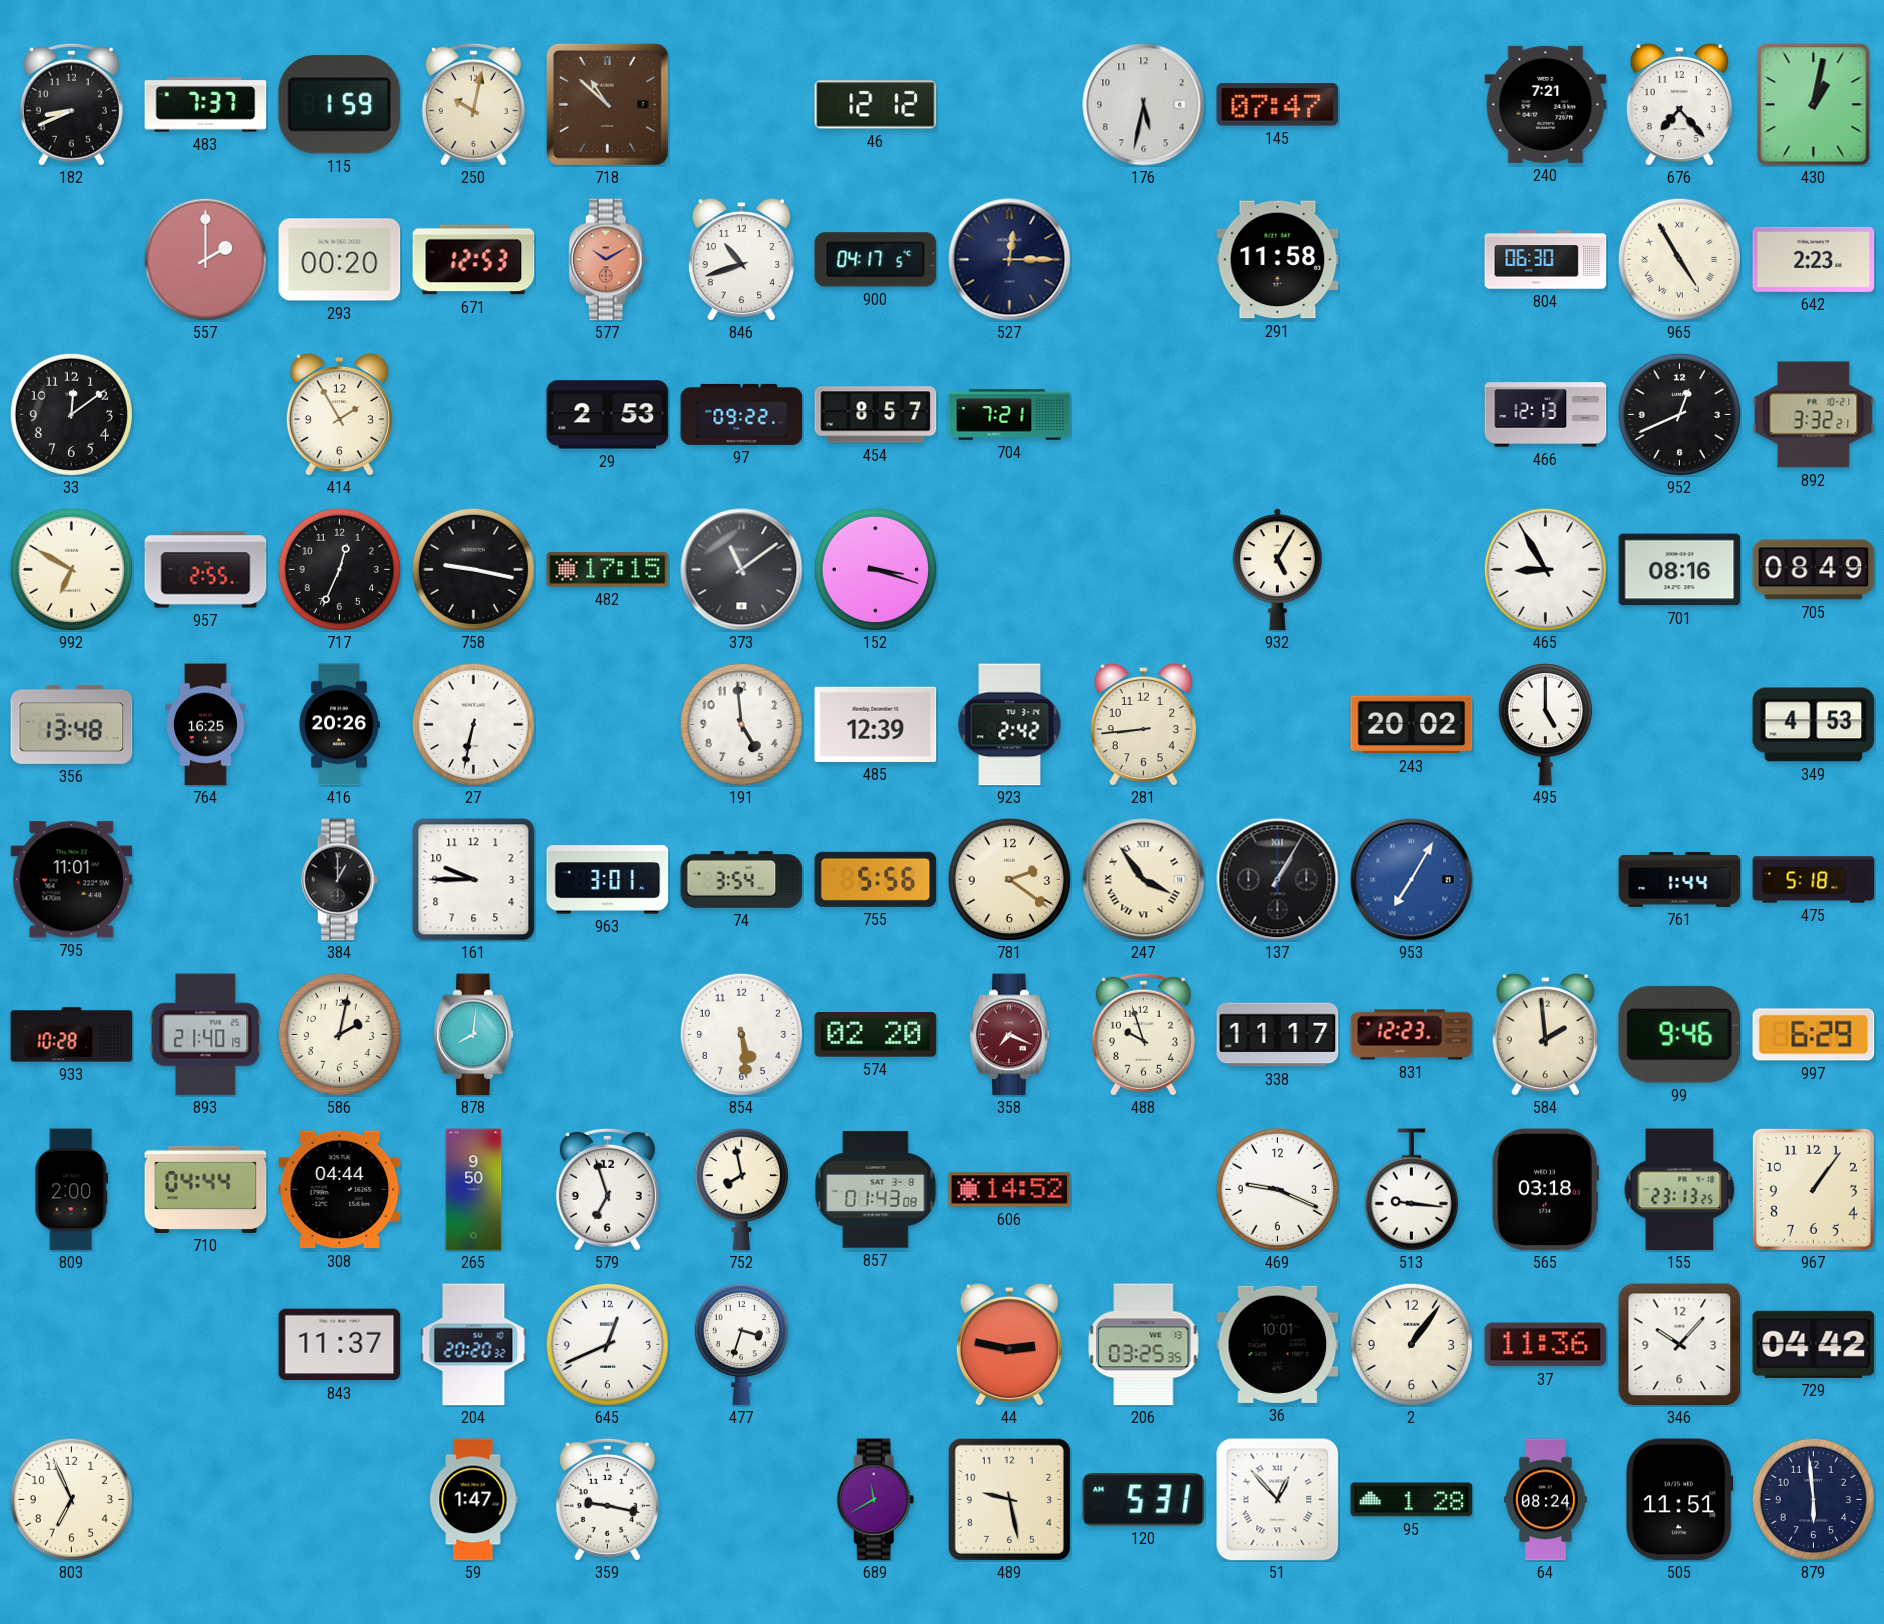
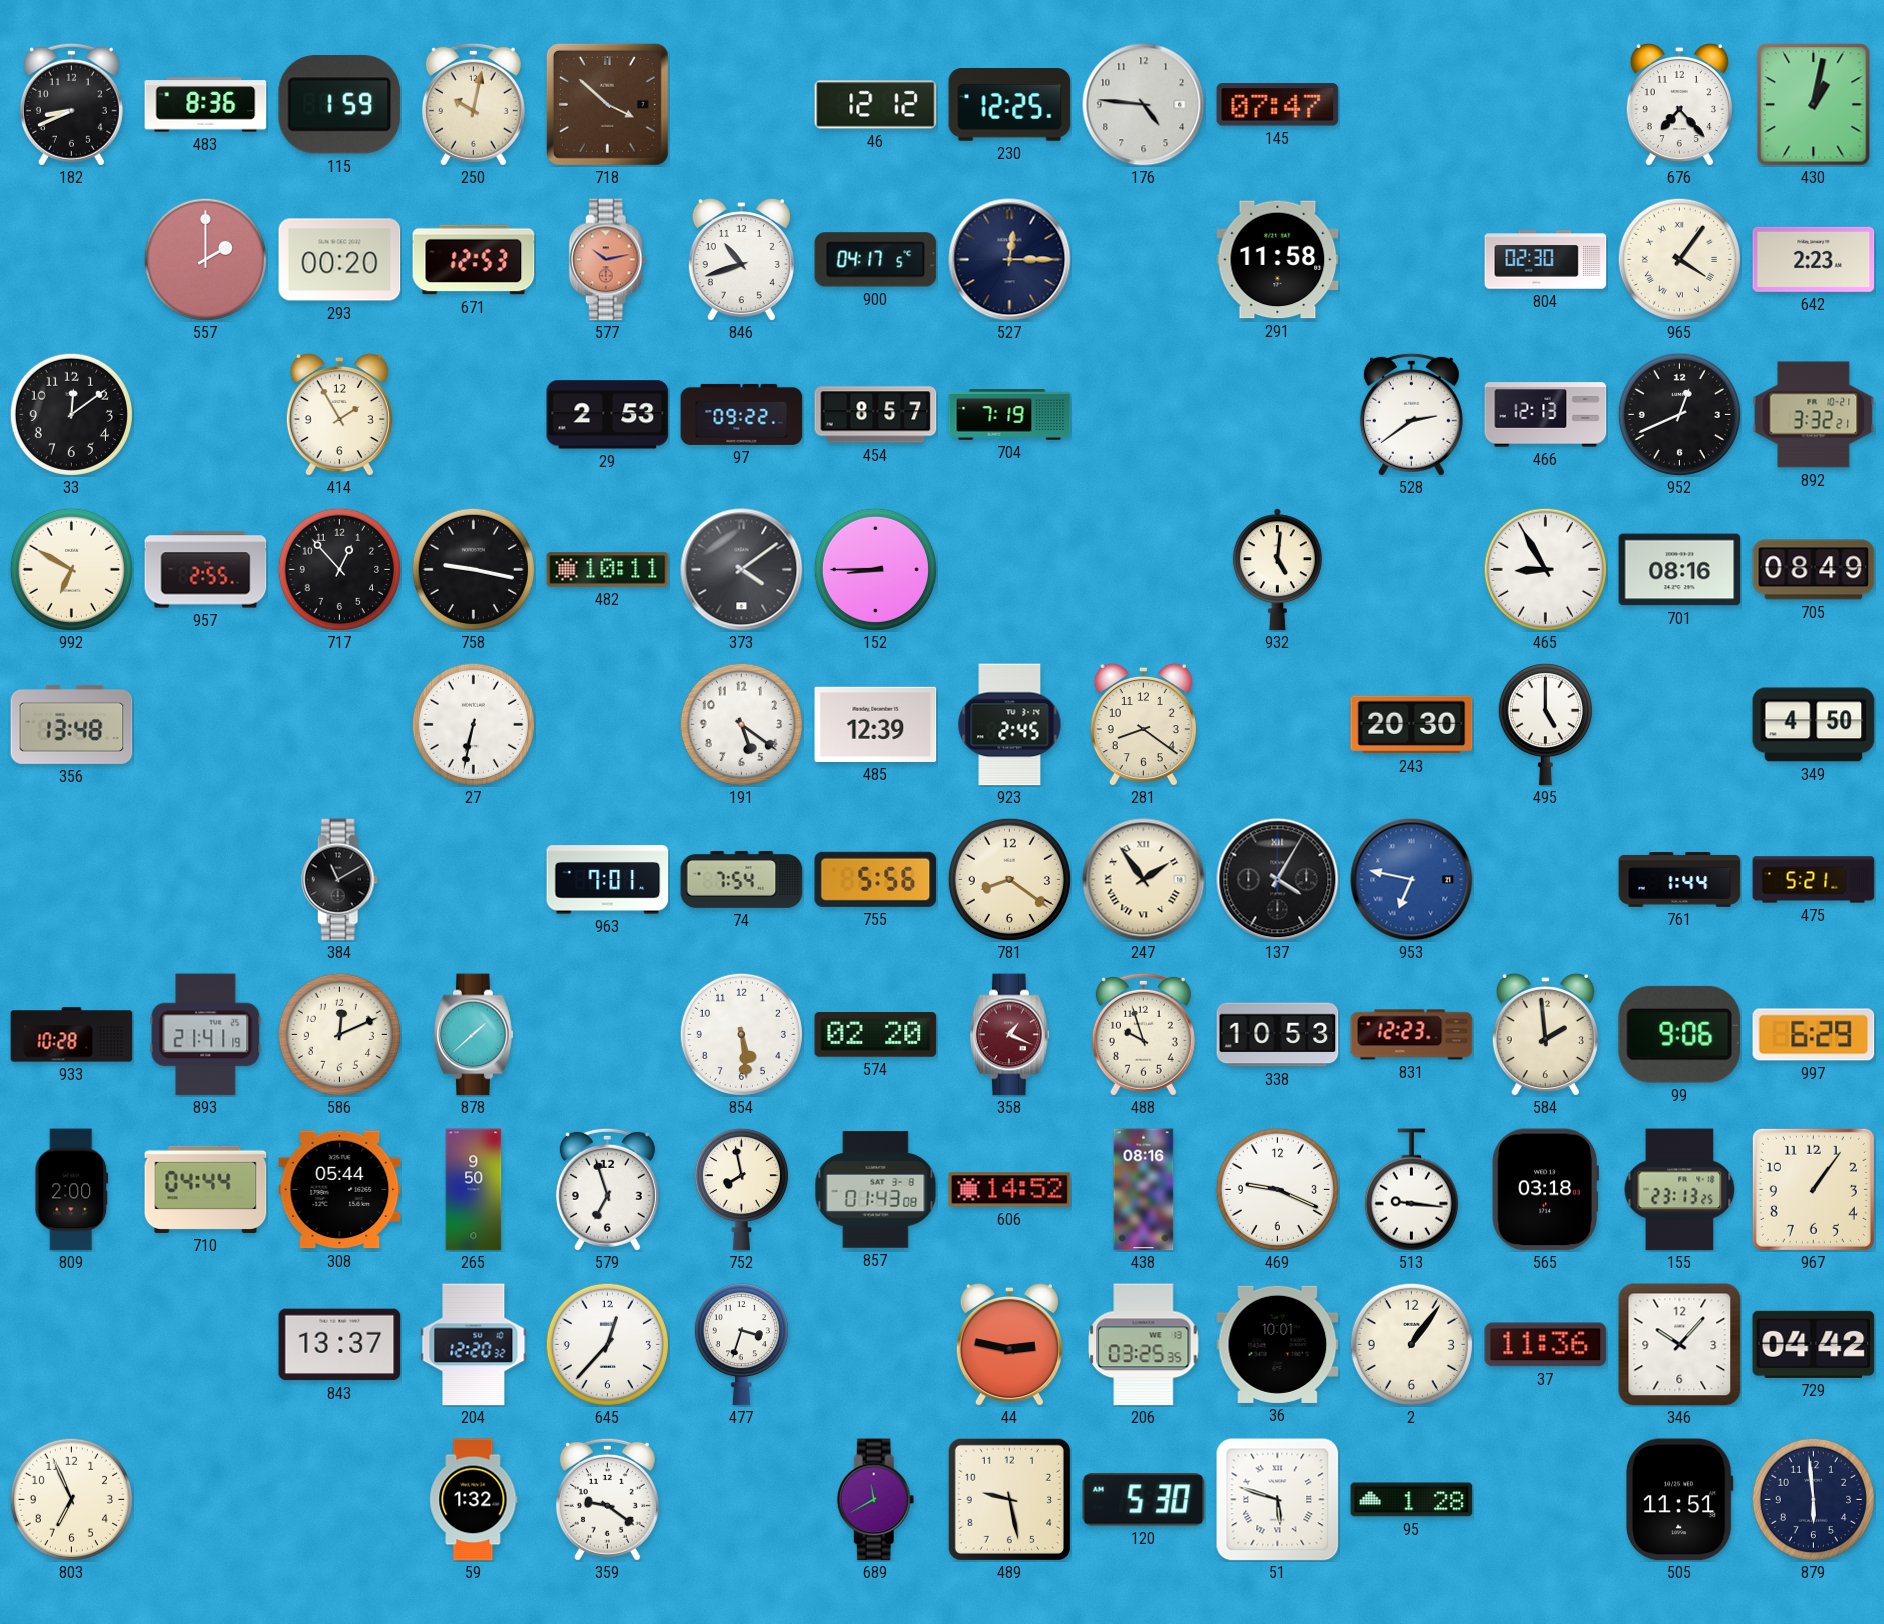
483: 7:37 -> 8:36 (206, 105)
718: 10:52 -> 3:52 (607, 104)
230: none -> 12:25 (1010, 105)
176: 5:32 -> 4:46 (1144, 105)
240: 7:21 -> none (1546, 104)
577: 10:10 -> 10:13 (608, 260)
804: 06:30 -> 02:30 (1546, 260)
965: 4:55 -> 4:06 (1679, 259)
704: 7:21 -> 7:19 (1010, 415)
528: none -> 2:39 (1411, 414)
717: 12:34 -> 12:53 (339, 569)
482: 17:15 -> 10:11 (608, 570)
373: 11:09 -> 4:09 (742, 570)
152: 3:18 -> 8:45 (875, 569)
932: 5:05 -> 5:01 (1277, 570)
764: 16:25 -> none (206, 725)
416: 20:26 -> none (340, 725)
191: 4:59 -> 5:21 (741, 724)
923: 2:42 -> 2:45 (1010, 725)
281: 8:44 -> 8:21 (1143, 724)
243: 20:02 -> 20:30 (1412, 725)
349: 4:53 -> 4:50 (1814, 725)
795: 11:01 -> none (72, 880)
384: 1:00 -> 11:10 (340, 880)
161: 9:45 -> none (474, 880)
963: 3:01 -> 7:01 (608, 880)
74: 3:54 -> 7:54 (742, 879)
781: 2:21 -> 8:21 (1009, 879)
247: 3:54 -> 1:54 (1144, 880)
137: 1:05 -> 4:05 (1278, 880)
953: 7:05 -> 6:47 (1412, 880)
475: 5:18 -> 5:21 (1814, 880)
893: 21:40 -> 21:41 (206, 1035)
586: 2:02 -> 12:11 (339, 1034)
878: 8:01 -> 1:38 (474, 1035)
358: 7:19 -> 1:19 (1010, 1035)
338: 11:17 -> 10:53 (1278, 1035)
99: 9:46 -> 9:06 (1679, 1034)
308: 04:44 -> 05:44 (340, 1190)
438: none -> 08:16 (1144, 1190)
843: 11:37 -> 13:37 (340, 1345)
204: 20:20 -> 12:20 (474, 1345)
645: 12:41 -> 12:37 (607, 1344)
59: 1:47 -> 1:32 (474, 1500)
359: 9:17 -> 9:21 (607, 1499)
120: 5:31 -> 5:30 (1144, 1500)
51: 12:53 -> 5:48 (1278, 1500)
64: 08:24 -> none (1546, 1500)
